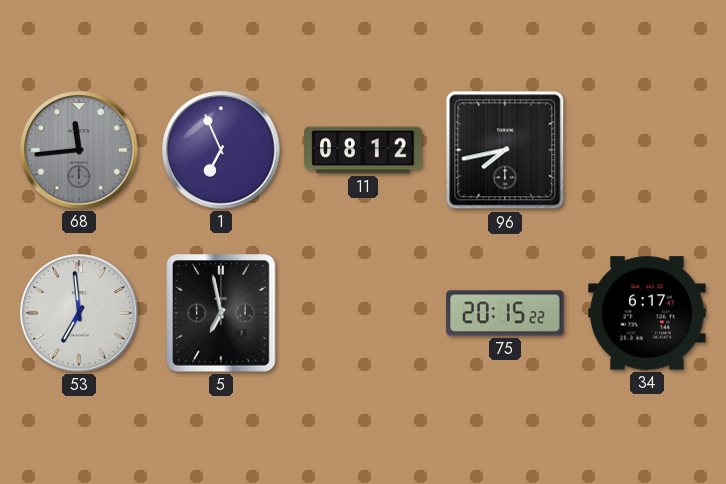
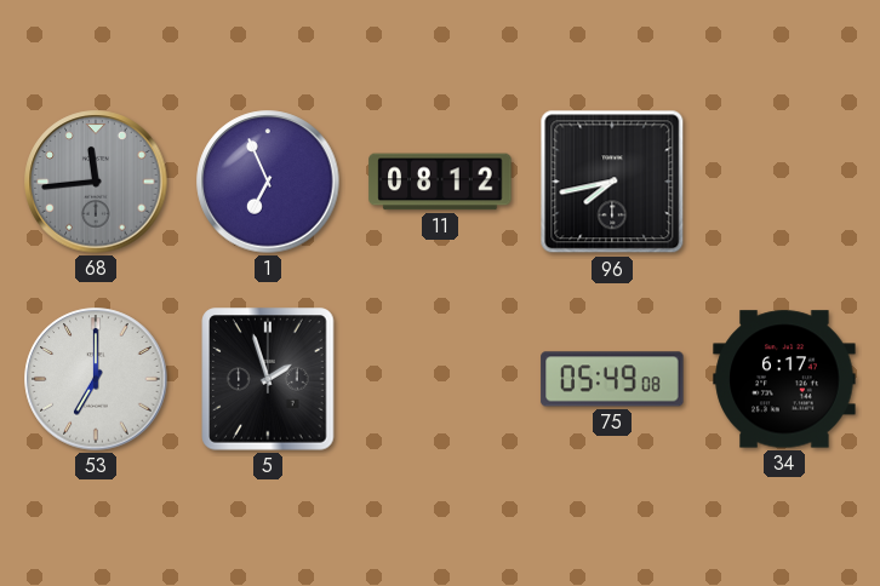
53: 6:59 -> 7:00 (96, 379)
5: 6:58 -> 1:57 (268, 379)
75: 20:15 -> 05:49 (612, 379)
